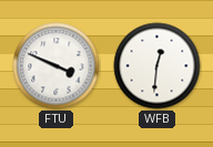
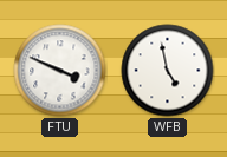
WFB: 12:31 -> 4:58 (168, 71)
